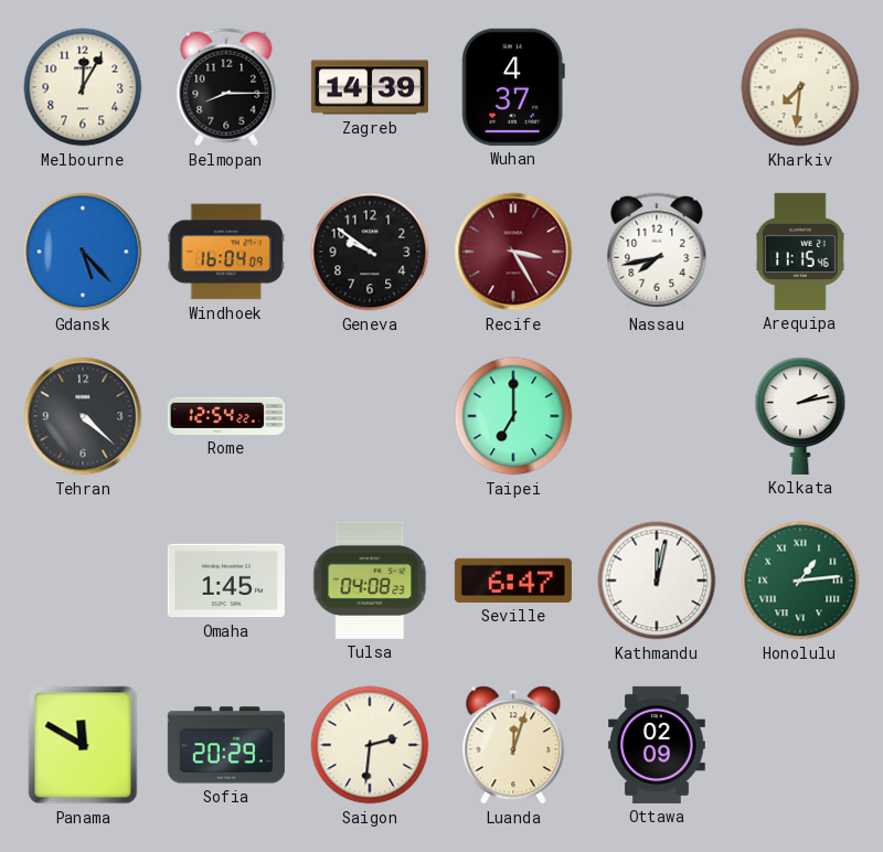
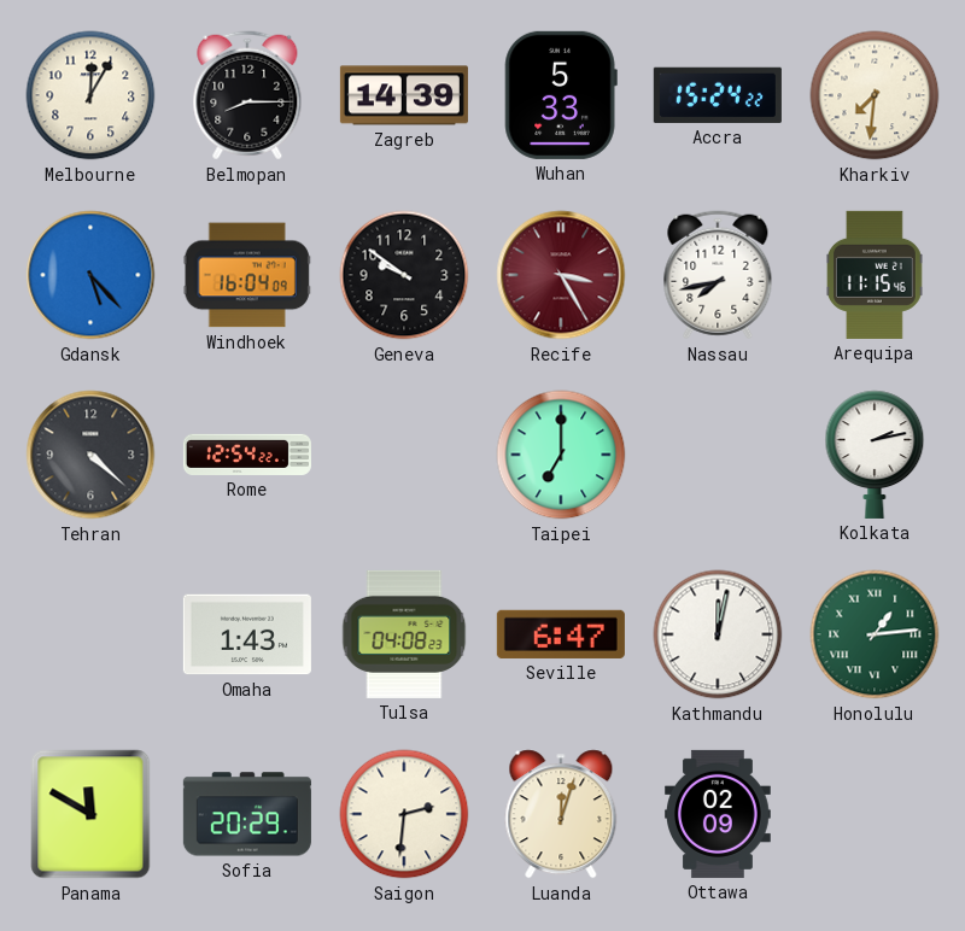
Wuhan: 4:37 -> 5:33 (561, 95)
Accra: none -> 15:24 (718, 95)
Omaha: 1:45 -> 1:43 (247, 634)
